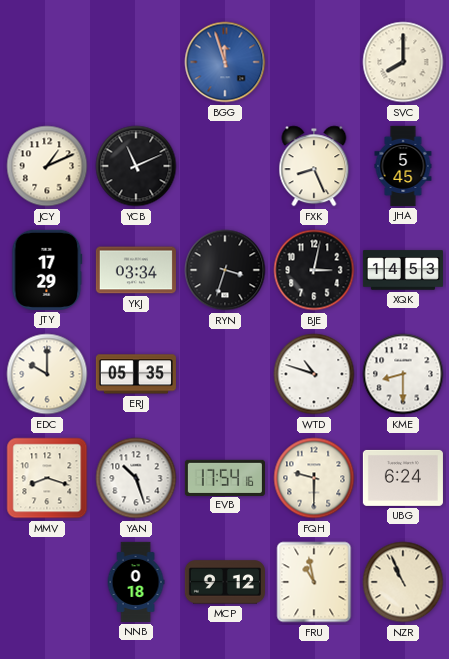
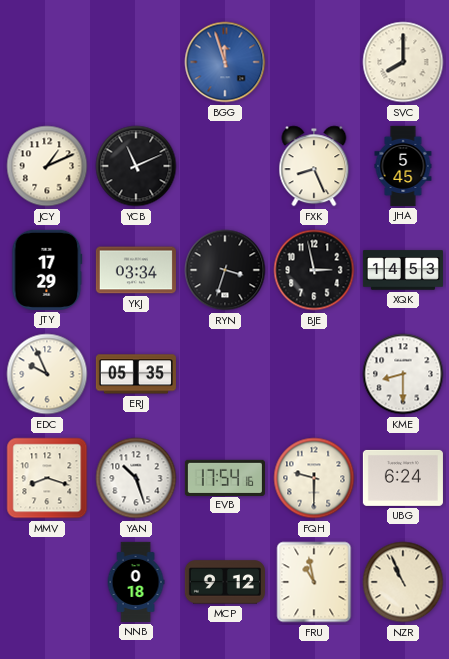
BJE: 3:02 -> 2:58 (314, 270)
EDC: 10:00 -> 9:56 (47, 374)
WTD: 10:48 -> none (314, 374)
